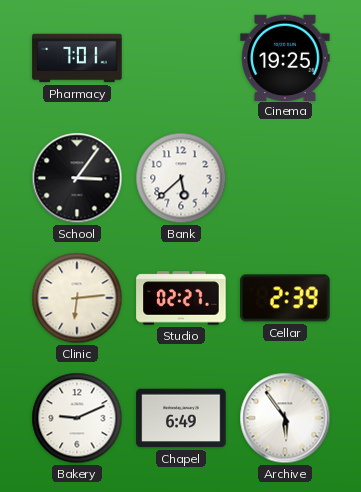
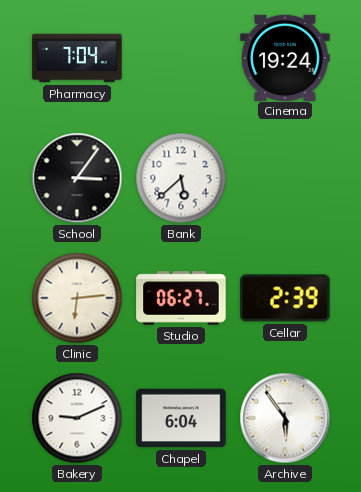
Pharmacy: 7:01 -> 7:04 (77, 58)
Cinema: 19:25 -> 19:24 (285, 57)
Studio: 02:27 -> 06:27 (181, 298)
Chapel: 6:49 -> 6:04 (181, 418)
